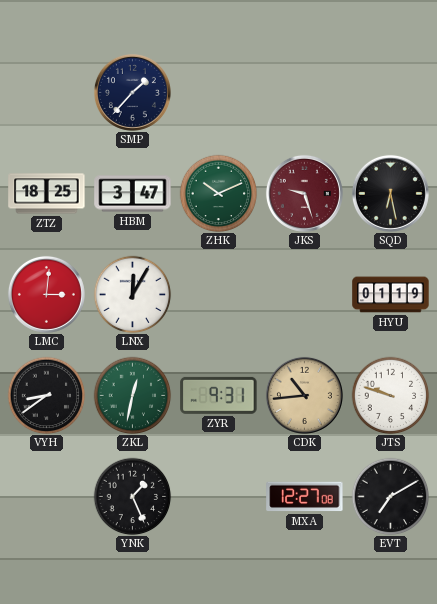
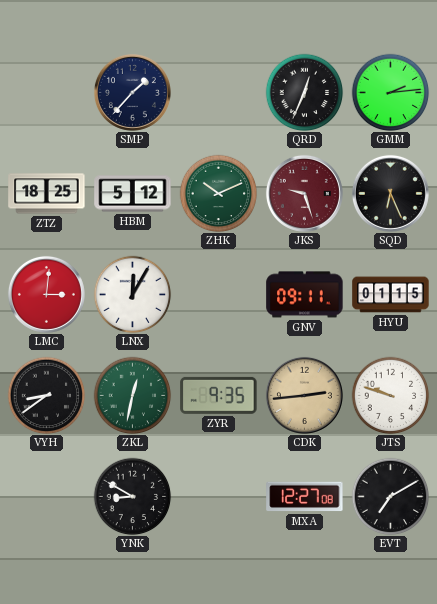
QRD: none -> 12:34 (304, 92)
GMM: none -> 2:14 (390, 92)
HBM: 3:47 -> 5:12 (133, 194)
SQD: 6:28 -> 6:26 (390, 193)
GNV: none -> 09:11 (305, 295)
HYU: 01:19 -> 01:15 (391, 295)
ZYR: 9:31 -> 9:35 (219, 395)
CDK: 10:44 -> 2:44 (304, 395)
YNK: 1:26 -> 8:50 (132, 496)
